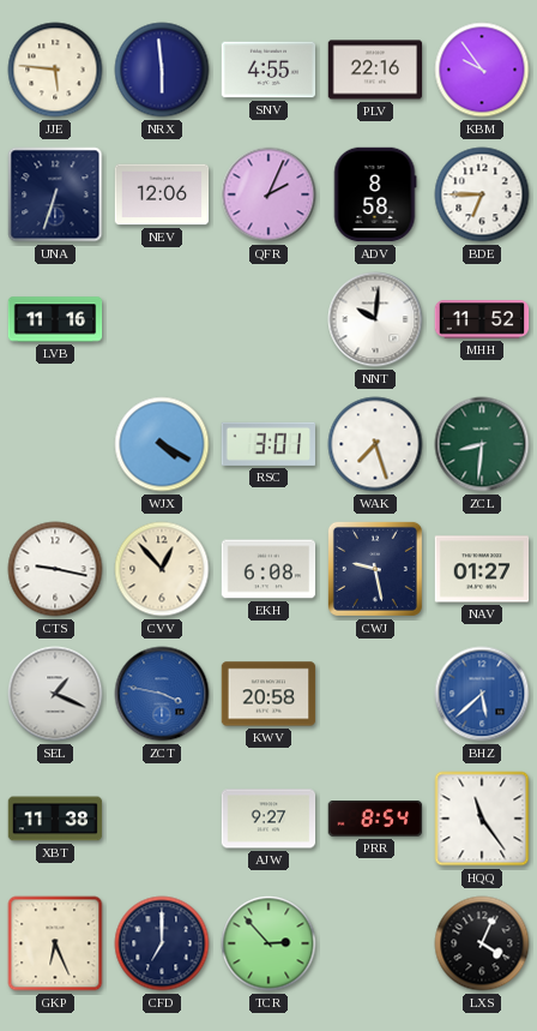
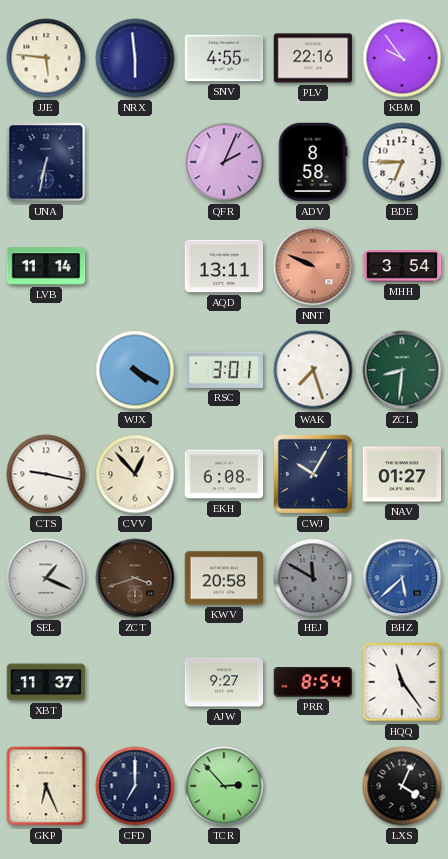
UNA: 6:33 -> 6:32 (46, 162)
NEV: 12:06 -> none (162, 194)
LVB: 11:16 -> 11:14 (46, 266)
AQD: none -> 13:11 (224, 266)
NNT: 10:01 -> 9:49 (313, 266)
NNT dial: white -> salmon (313, 266)
MHH: 11:52 -> 3:54 (402, 266)
CWJ: 9:28 -> 10:05 (313, 474)
ZCT: 3:47 -> 3:42 (135, 578)
ZCT dial: blue -> brown (135, 578)
HEJ: none -> 11:50 (313, 578)
XBT: 11:38 -> 11:37 (46, 682)
